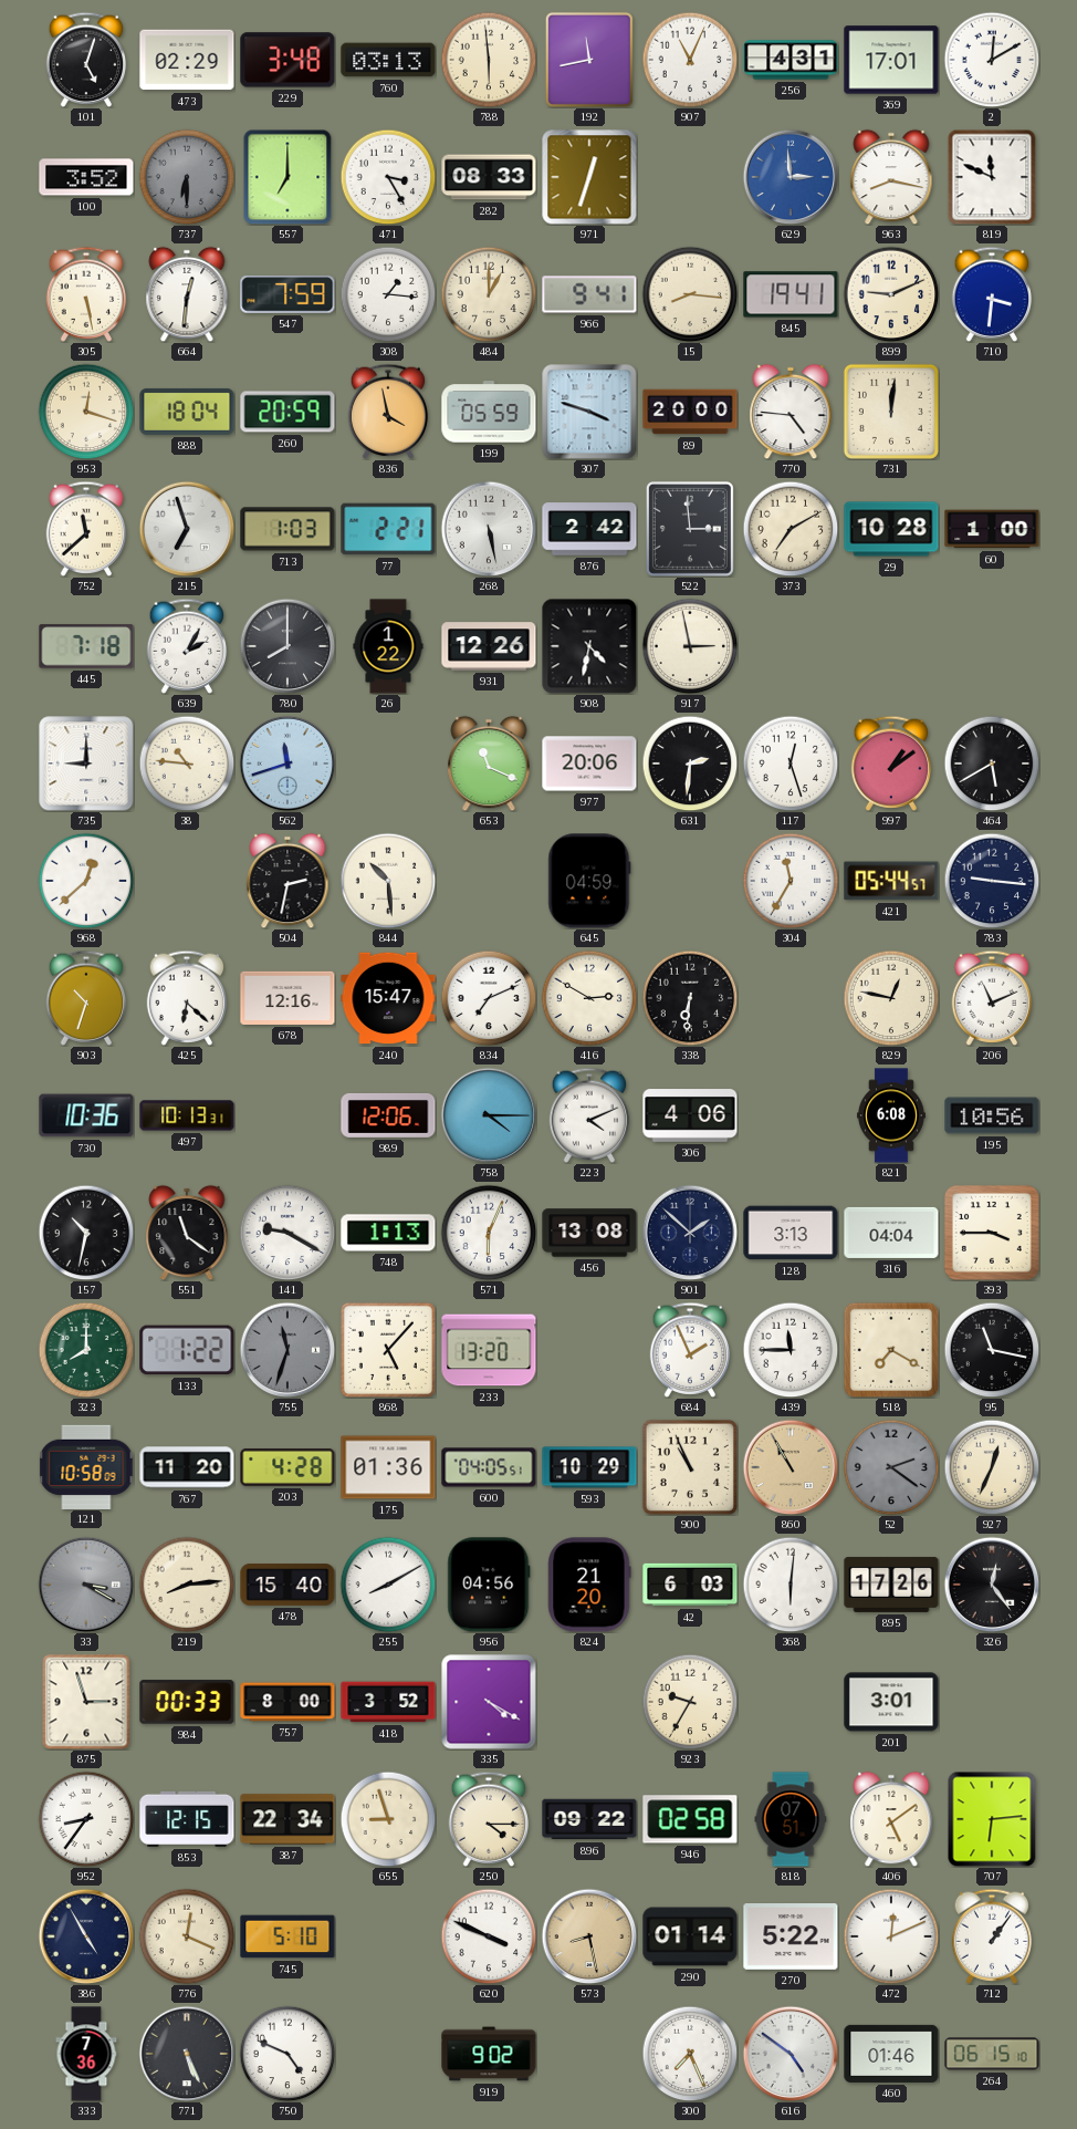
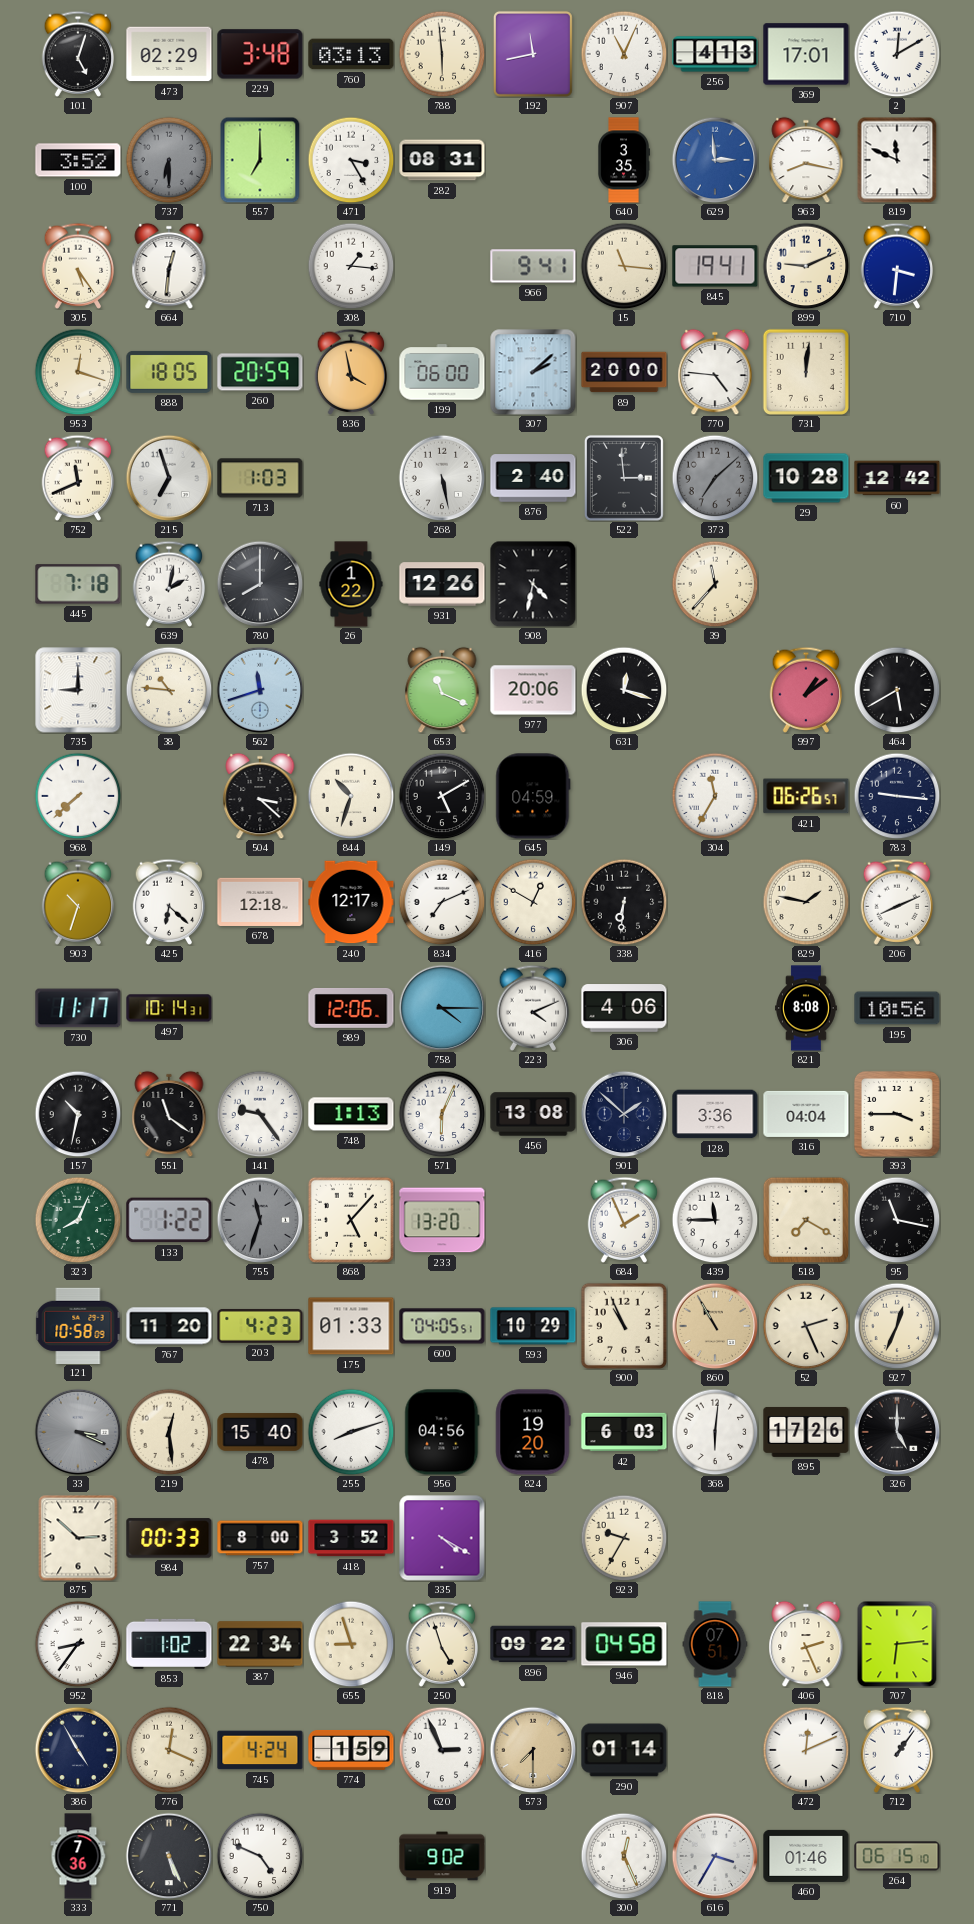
256: 4:31 -> 4:13 (715, 54)
282: 08:33 -> 08:31 (442, 160)
971: 12:33 -> none (589, 177)
640: none -> 3:35 (624, 160)
305: 5:28 -> 5:24 (78, 266)
547: 7:59 -> none (287, 294)
484: 1:00 -> none (489, 294)
15: 8:16 -> 11:16 (624, 266)
888: 18:04 -> 18:05 (169, 372)
199: 05:59 -> 06:00 (442, 372)
307: 3:48 -> 2:08 (533, 372)
752: 11:38 -> 11:41 (78, 478)
77: 2:21 -> none (388, 529)
876: 2:42 -> 2:40 (533, 478)
373: 7:10 -> 7:08 (715, 478)
373 dial: cream -> grey (715, 478)
60: 1:00 -> 12:42 (897, 478)
639: 2:05 -> 2:02 (169, 584)
917: 2:58 -> none (690, 646)
39: none -> 11:37 (715, 584)
631: 2:31 -> 12:18 (624, 690)
117: 12:27 -> none (791, 764)
968: 12:38 -> 7:38 (78, 796)
504: 2:32 -> 3:22 (260, 796)
844: 10:29 -> 10:33 (351, 796)
149: none -> 5:10 (442, 796)
421: 05:44 -> 06:26 (806, 796)
678: 12:16 -> 12:18 (260, 902)
240: 15:47 -> 12:17 (351, 902)
416: 2:50 -> 12:50 (533, 902)
829: 12:47 -> 1:47 (806, 902)
206: 11:11 -> 8:11 (897, 902)
730: 10:36 -> 11:17 (78, 1008)
497: 10:13 -> 10:14 (169, 1008)
821: 6:08 -> 8:08 (807, 1008)
141: 9:20 -> 9:24 (260, 1114)
128: 3:13 -> 3:36 (715, 1114)
323: 8:00 -> 8:04 (78, 1220)
203: 4:28 -> 4:23 (260, 1326)
175: 01:36 -> 01:33 (351, 1326)
52: 2:21 -> 2:26 (806, 1326)
52 dial: grey -> cream (806, 1326)
33: 3:20 -> 3:19 (78, 1432)
219: 8:14 -> 12:29 (169, 1432)
255: 8:10 -> 8:12 (351, 1432)
824: 21:20 -> 19:20 (533, 1432)
326: 12:24 -> 5:00 (897, 1432)
875: 2:57 -> 2:52 (78, 1538)
201: 3:01 -> none (891, 1702)
853: 12:15 -> 1:02 (169, 1644)
250: 4:15 -> 4:57 (442, 1644)
946: 02:58 -> 04:58 (624, 1644)
406: 5:09 -> 2:26 (806, 1644)
745: 5:10 -> 4:24 (260, 1750)
774: none -> 1:59 (351, 1750)
620: 3:49 -> 2:56 (442, 1750)
573: 8:28 -> 7:30 (533, 1750)
270: 5:22 -> none (791, 1938)
300: 7:26 -> 12:26 (624, 1856)
616: 4:51 -> 3:35 (715, 1856)
